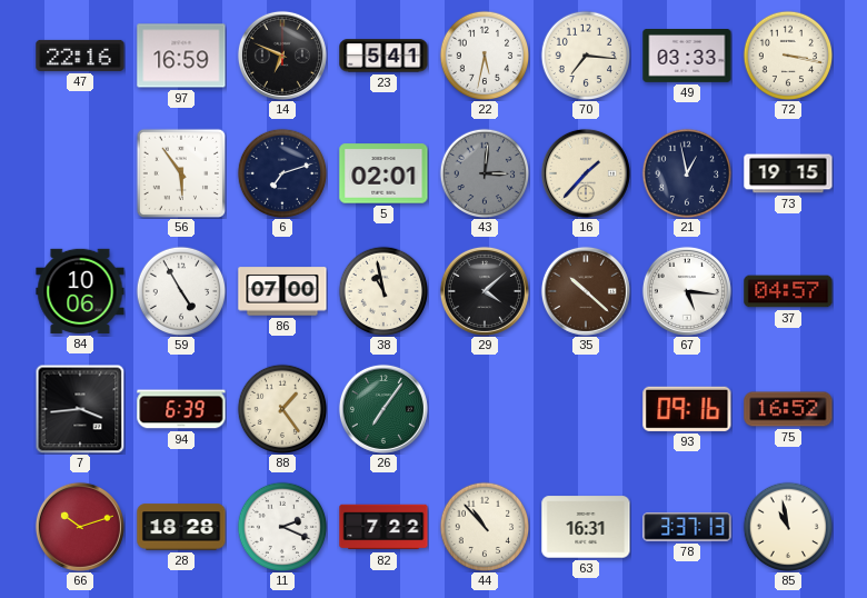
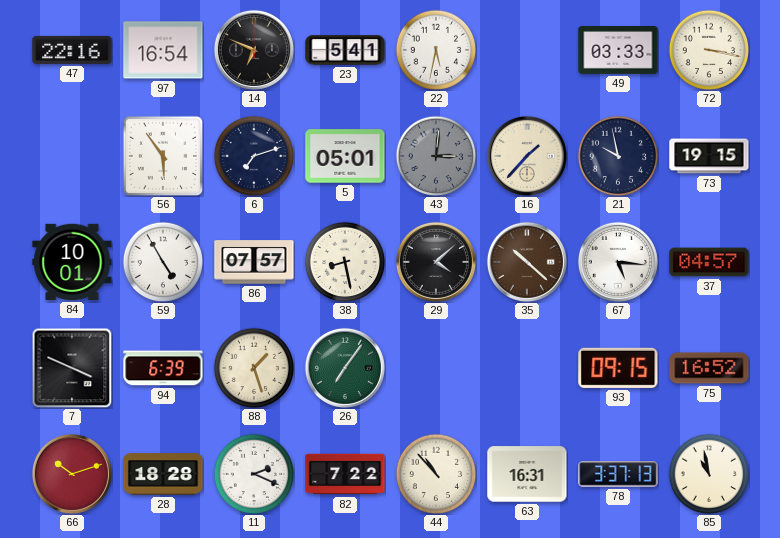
97: 16:59 -> 16:54 (163, 50)
70: 7:16 -> none (586, 56)
5: 02:01 -> 05:01 (345, 156)
21: 12:58 -> 9:58 (618, 156)
84: 10:06 -> 10:01 (72, 262)
86: 07:00 -> 07:57 (254, 262)
38: 10:58 -> 8:28 (345, 262)
7: 3:44 -> 3:49 (72, 368)
88: 1:24 -> 1:27 (254, 368)
93: 09:16 -> 09:15 (618, 368)
